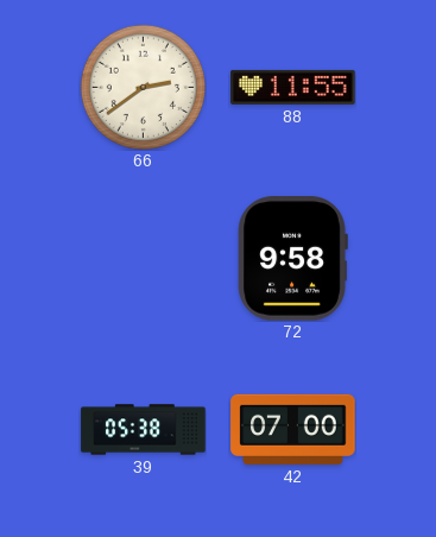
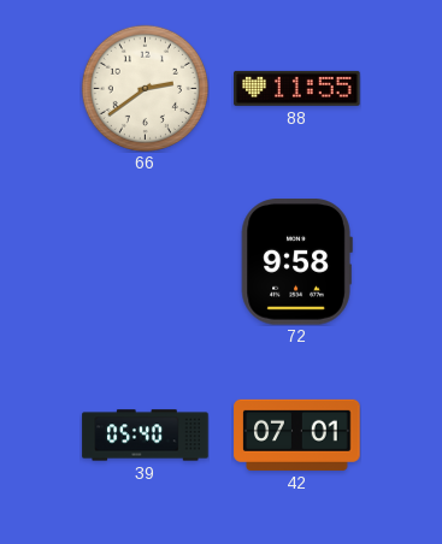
39: 05:38 -> 05:40 (146, 436)
42: 07:00 -> 07:01 (297, 434)
